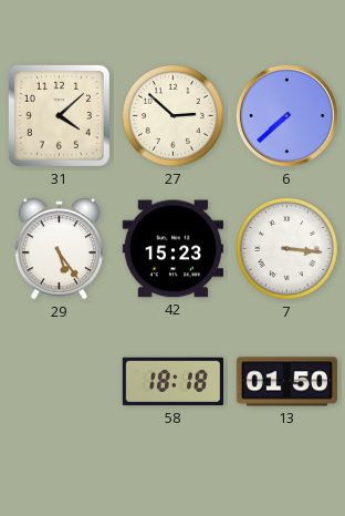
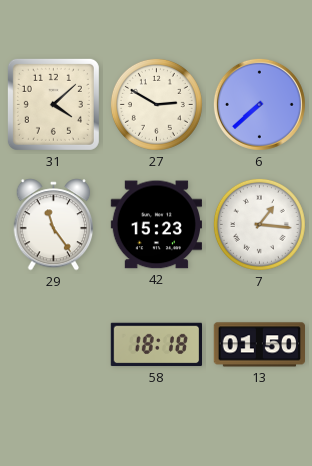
27: 2:52 -> 2:50 (156, 104)
29: 5:24 -> 11:24 (54, 225)
7: 3:16 -> 1:16 (259, 224)
